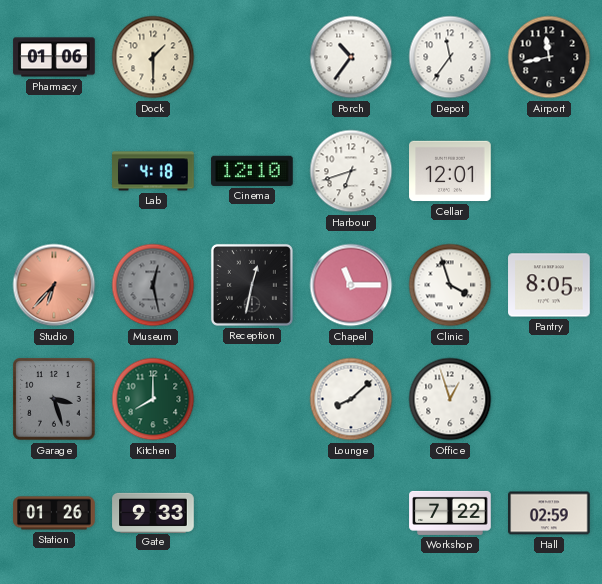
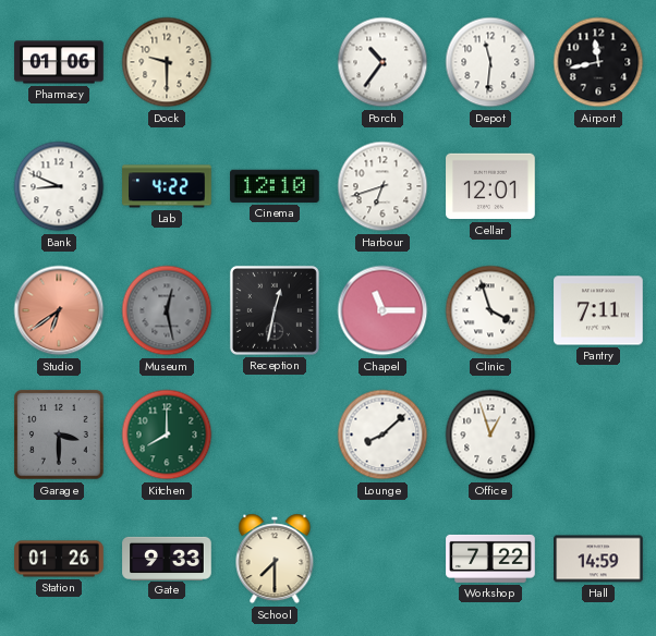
Dock: 1:30 -> 9:30 (167, 62)
Depot: 11:36 -> 11:31 (490, 62)
Bank: none -> 8:49 (59, 186)
Lab: 4:18 -> 4:22 (167, 186)
Studio: 6:37 -> 6:39 (59, 310)
Pantry: 8:05 -> 7:11 (598, 310)
Garage: 3:27 -> 3:30 (59, 435)
School: none -> 7:30 (275, 559)
Hall: 02:59 -> 14:59 (598, 559)
